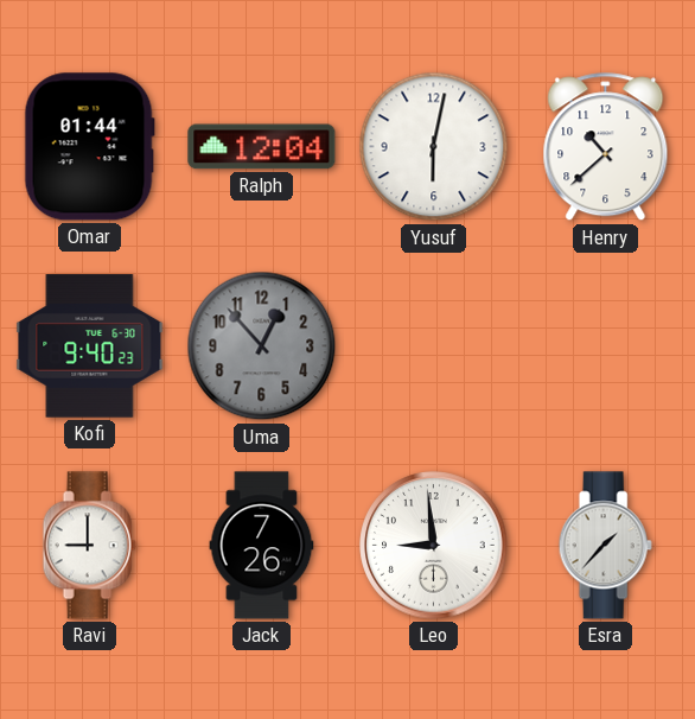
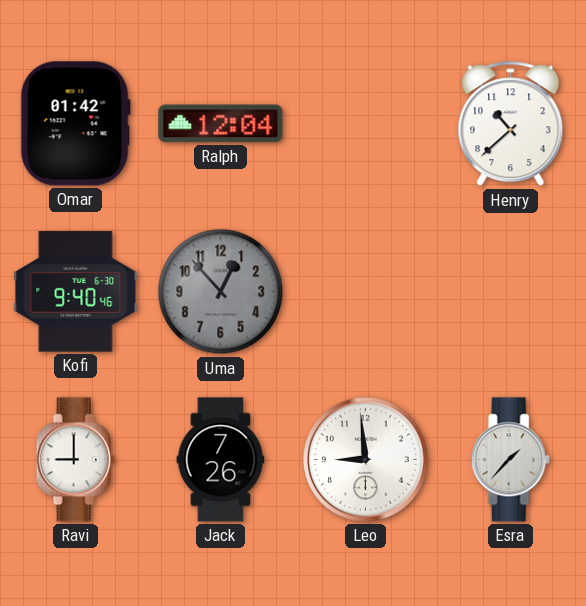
Omar: 01:44 -> 01:42 (75, 124)
Yusuf: 6:02 -> none (434, 147)
Kofi: 9:40:23 -> 9:40:46 (76, 292)
